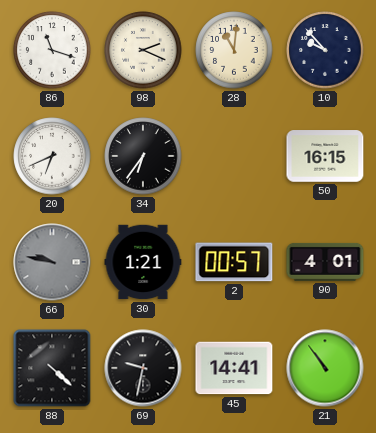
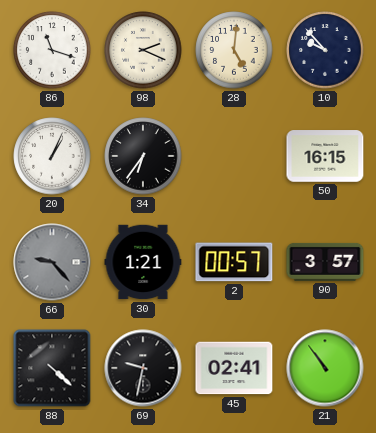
28: 11:01 -> 5:01 (234, 50)
20: 6:41 -> 1:04 (52, 156)
66: 9:47 -> 9:23 (52, 262)
90: 4:01 -> 3:57 (325, 262)
45: 14:41 -> 02:41 (234, 368)
